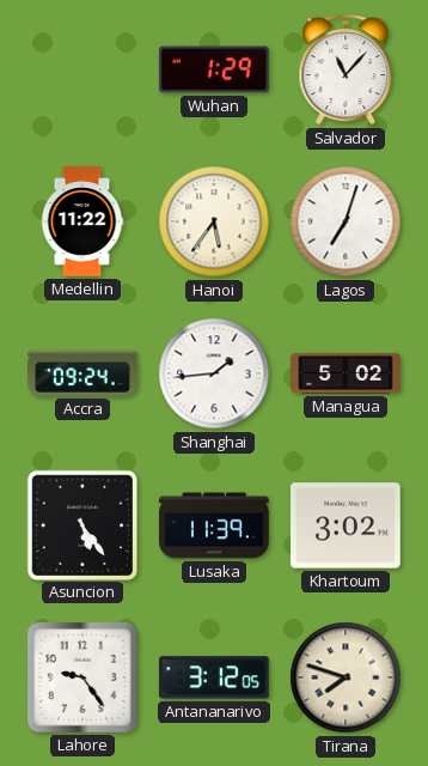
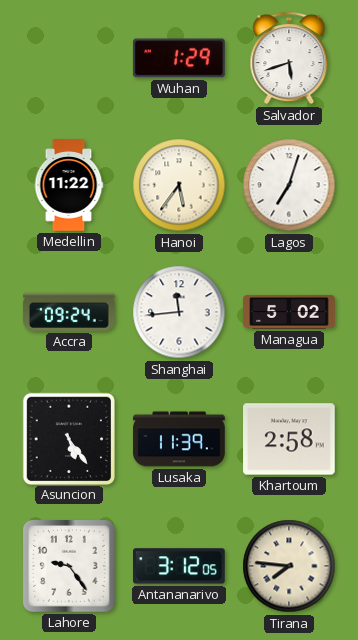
Salvador: 11:07 -> 5:42 (289, 58)
Shanghai: 1:44 -> 11:44 (179, 312)
Khartoum: 3:02 -> 2:58 (290, 439)
Tirana: 7:48 -> 7:46 (289, 566)
